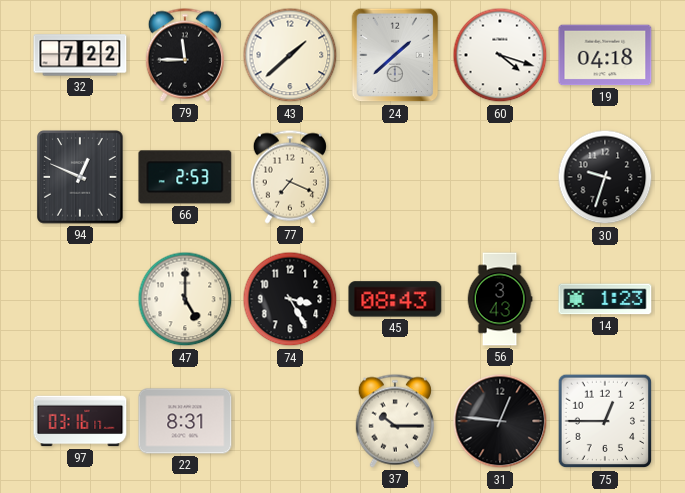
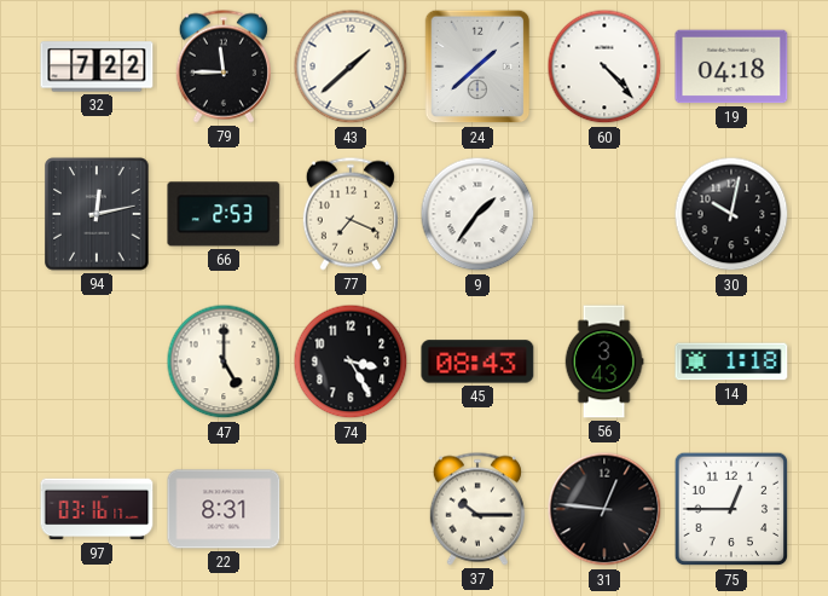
60: 4:18 -> 4:23 (604, 66)
94: 12:49 -> 12:13 (97, 214)
9: none -> 1:36 (477, 214)
30: 9:33 -> 10:02 (731, 214)
14: 1:23 -> 1:18 (731, 361)
